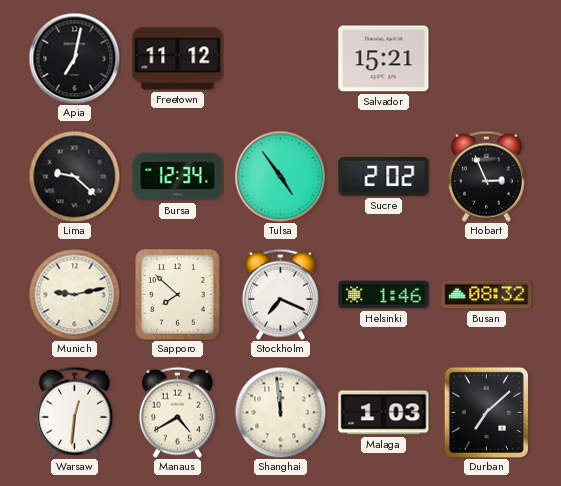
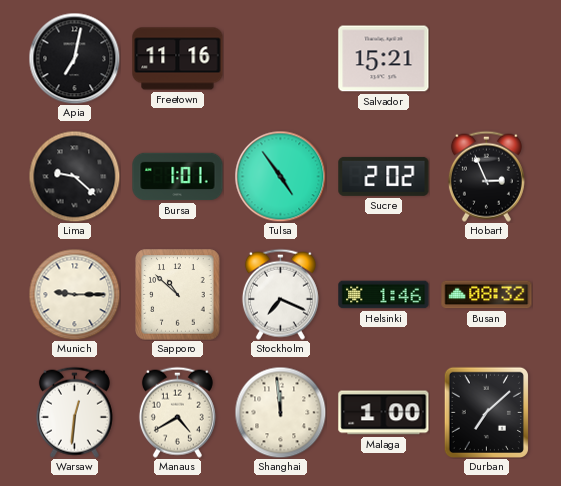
Freetown: 11:12 -> 11:16 (178, 59)
Bursa: 12:34 -> 1:01 (178, 177)
Munich: 9:13 -> 9:15 (74, 294)
Sapporo: 7:52 -> 10:52 (178, 295)
Malaga: 1:03 -> 1:00 (384, 413)
